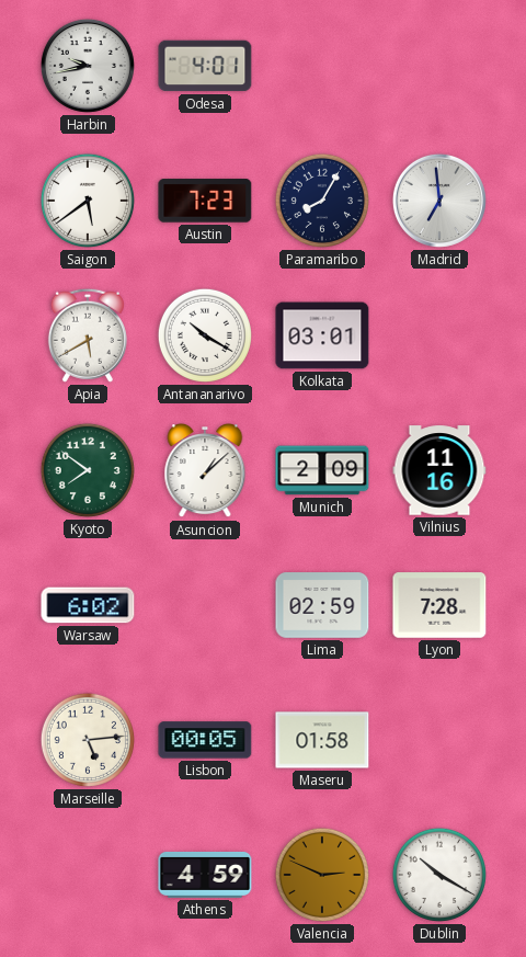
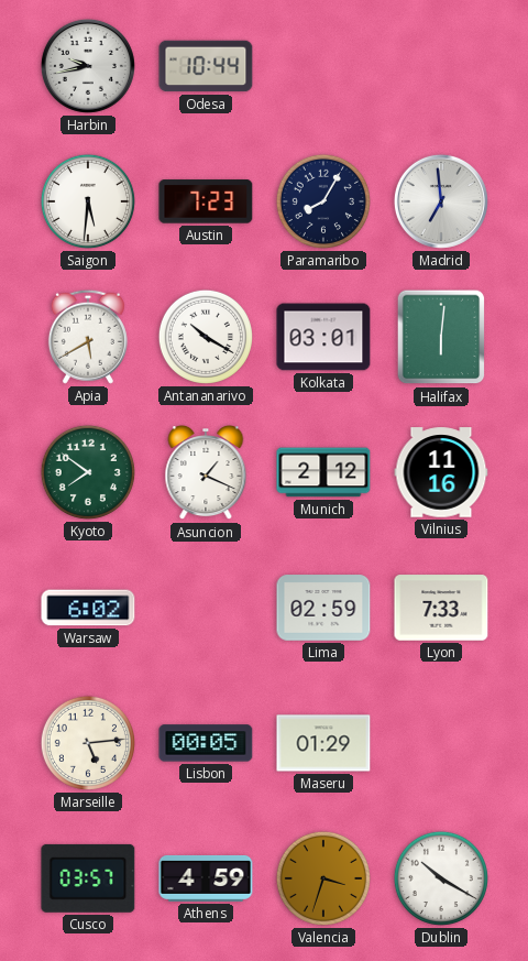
Odesa: 4:01 -> 10:44 (206, 66)
Saigon: 5:39 -> 5:31 (88, 201)
Halifax: none -> 6:01 (441, 337)
Asuncion: 1:08 -> 1:19 (206, 473)
Munich: 2:09 -> 2:12 (323, 472)
Lyon: 7:28 -> 7:33 (441, 608)
Maseru: 01:58 -> 01:29 (323, 743)
Cusco: none -> 03:57 (88, 878)
Valencia: 2:49 -> 3:33 (323, 878)
